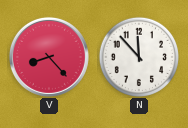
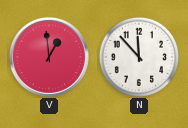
V: 8:23 -> 12:59 (49, 57)
